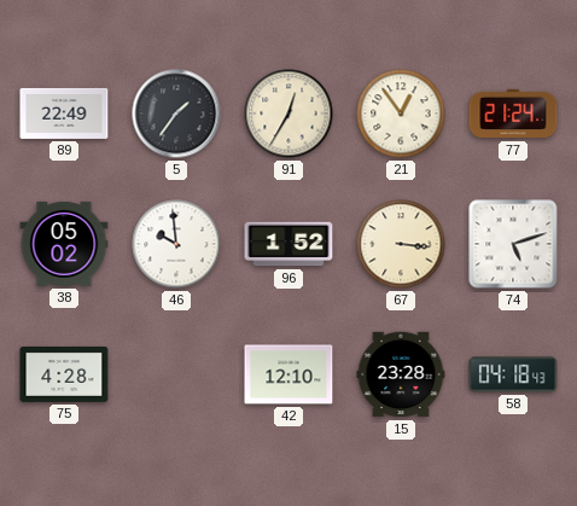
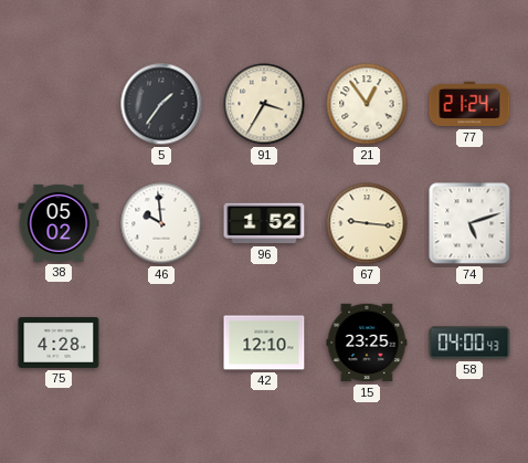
89: 22:49 -> none (64, 114)
91: 12:35 -> 3:35 (264, 104)
67: 3:16 -> 9:16 (367, 223)
15: 23:28 -> 23:25 (367, 343)
58: 04:18 -> 04:00 (469, 343)
